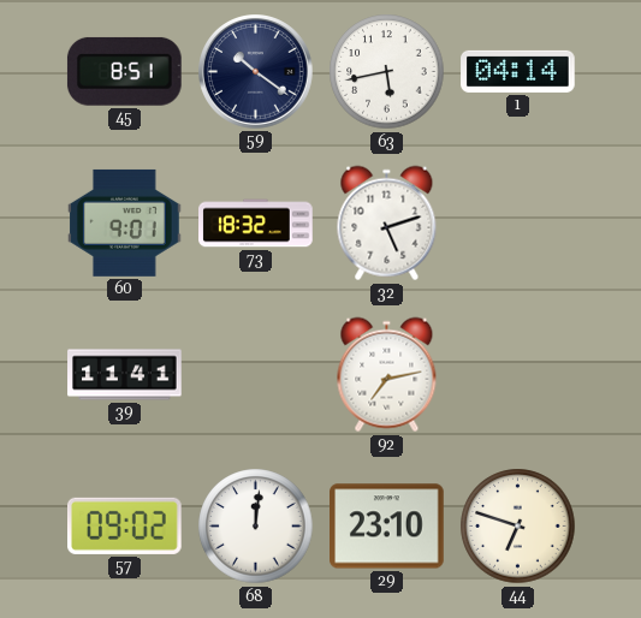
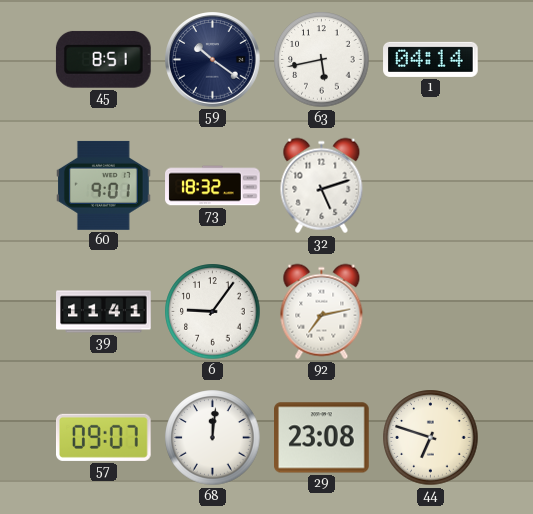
6: none -> 9:06 (213, 312)
57: 09:02 -> 09:07 (104, 437)
29: 23:10 -> 23:08 (322, 438)
